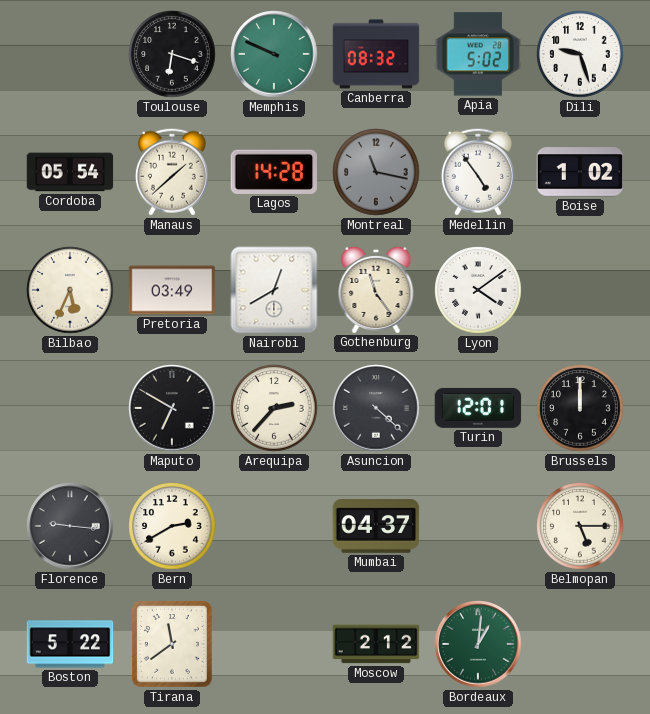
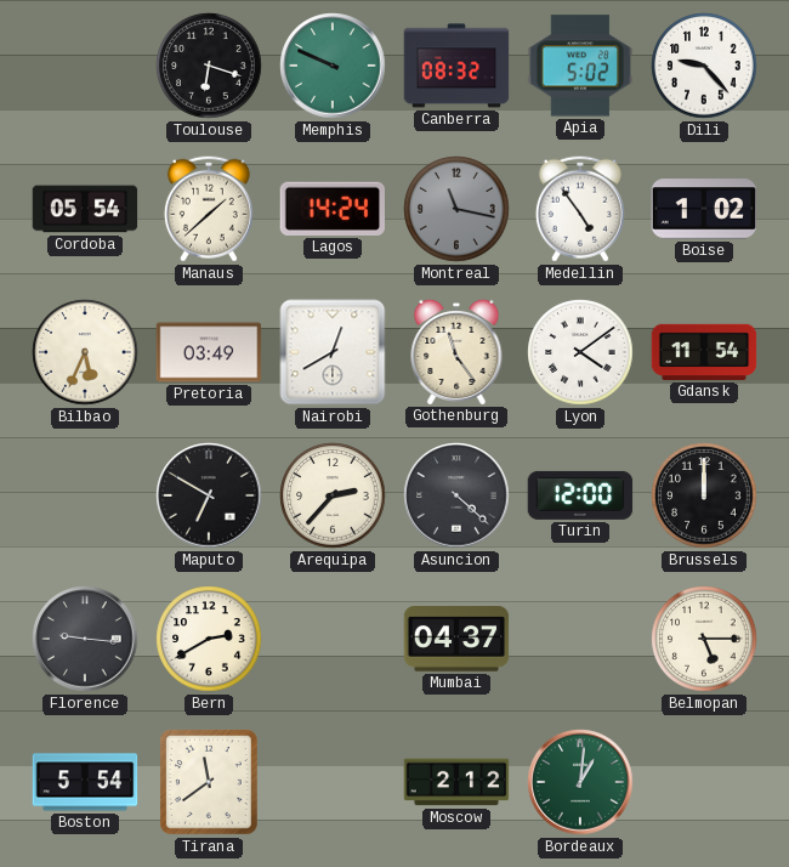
Dili: 9:27 -> 9:23 (704, 66)
Lagos: 14:28 -> 14:24 (333, 209)
Gdansk: none -> 11:54 (704, 352)
Turin: 12:01 -> 12:00 (580, 495)
Boston: 5:22 -> 5:54 (85, 782)
